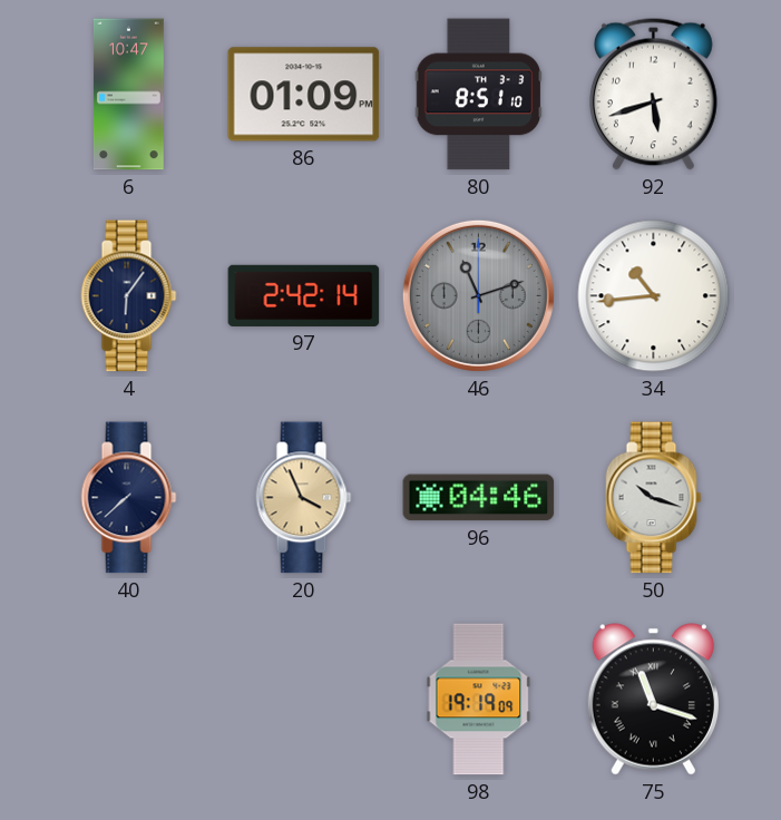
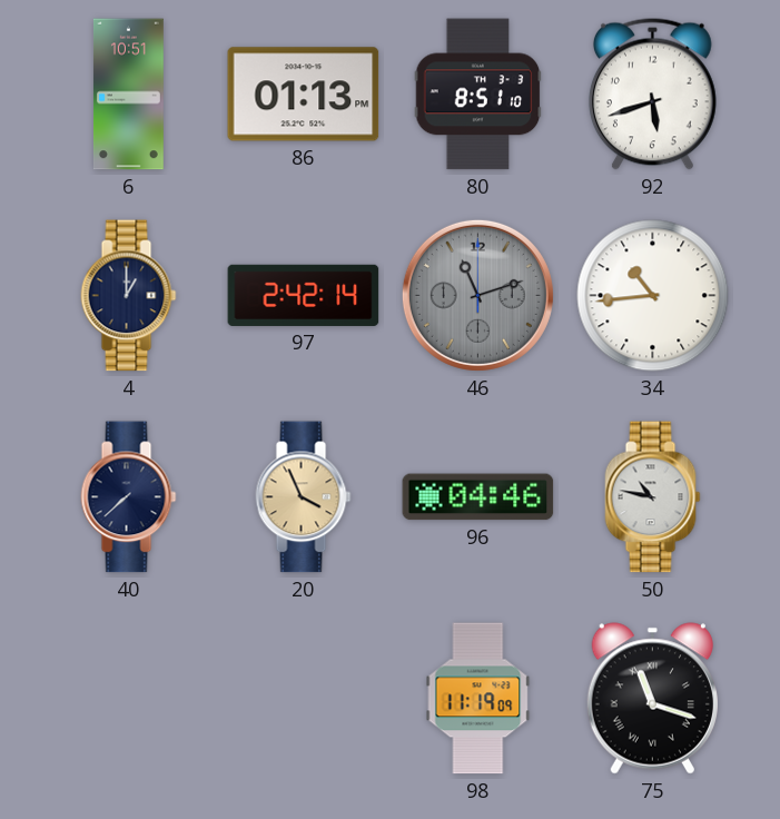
6: 10:47 -> 10:51 (128, 95)
86: 01:09 -> 01:13 (304, 95)
4: 6:06 -> 1:00 (129, 296)
50: 10:18 -> 10:47 (653, 497)
98: 19:19 -> 11:19 (478, 699)
